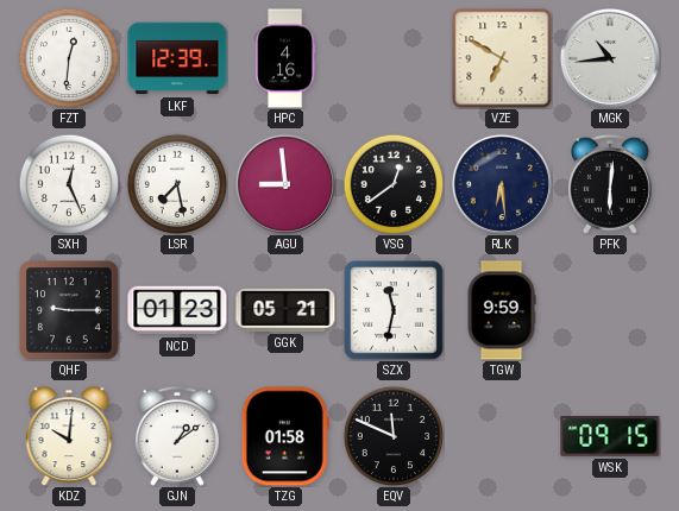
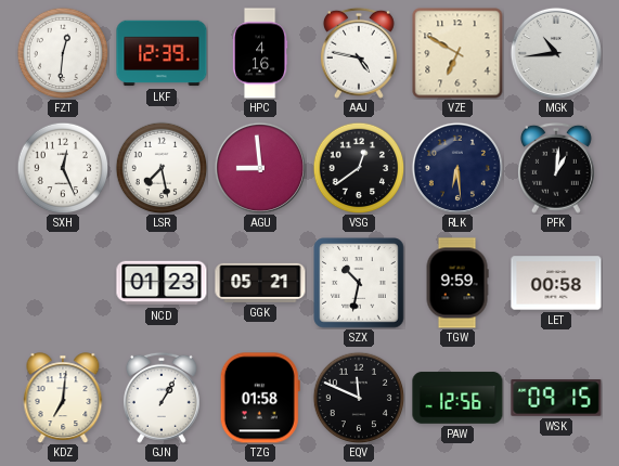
AAJ: none -> 4:47 (359, 53)
PFK: 6:01 -> 1:01 (556, 168)
QHF: 9:15 -> none (69, 310)
SZX: 11:32 -> 10:32 (359, 283)
LET: none -> 00:58 (556, 283)
KDZ: 10:01 -> 7:01 (63, 398)
GJN: 1:09 -> 1:05 (162, 398)
PAW: none -> 12:56 (457, 398)
